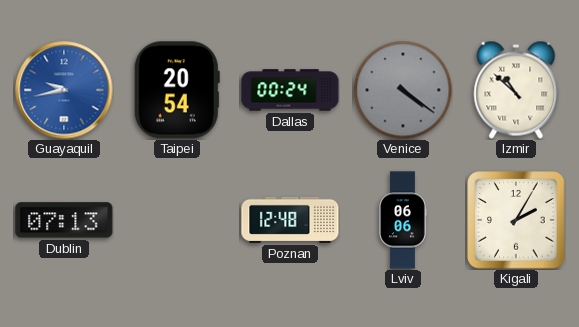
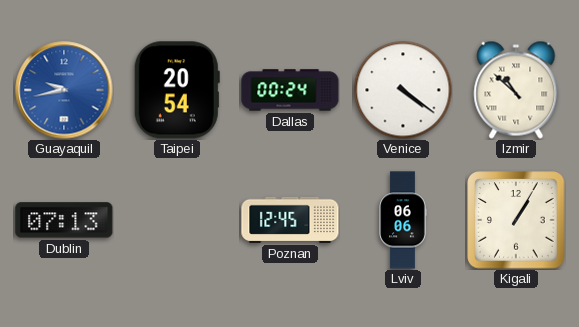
Venice dial: grey -> white (403, 90)
Poznan: 12:48 -> 12:45 (290, 220)
Kigali: 2:05 -> 1:05 (516, 220)
